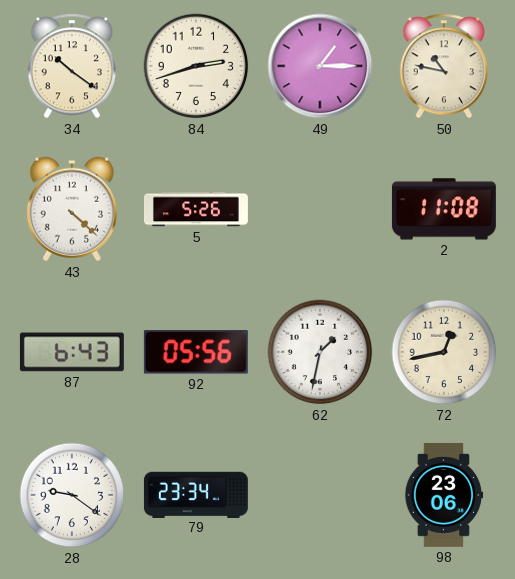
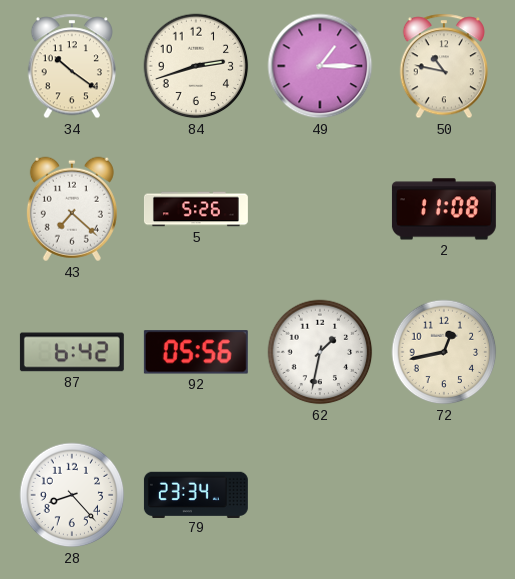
43: 4:22 -> 7:22 (72, 209)
87: 6:43 -> 6:42 (72, 352)
28: 9:21 -> 8:23 (72, 495)
98: 23:06 -> none (444, 495)
